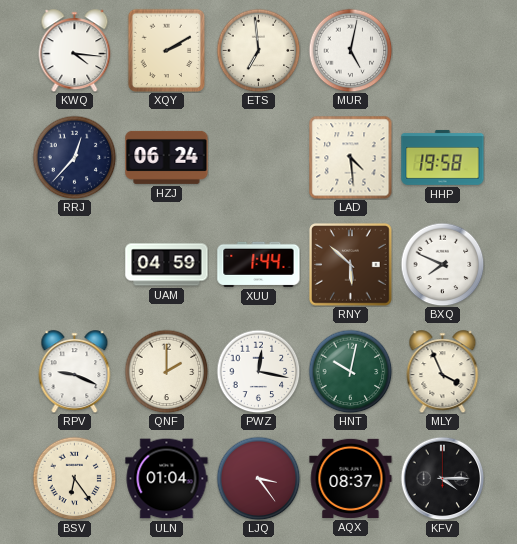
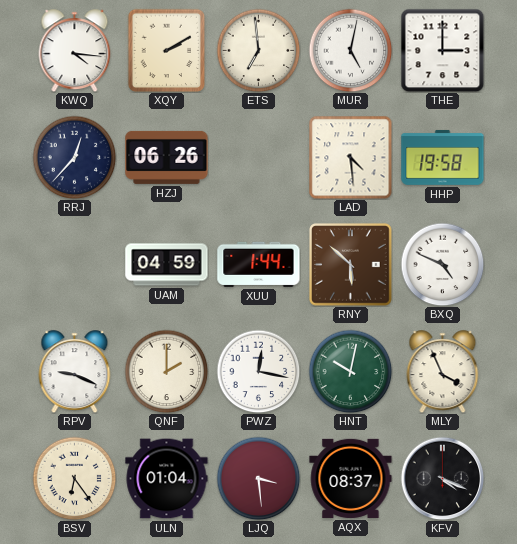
THE: none -> 3:00 (442, 50)
HZJ: 06:24 -> 06:26 (167, 157)
BXQ: 7:49 -> 4:49 (442, 264)
LJQ: 3:24 -> 3:29 (258, 478)
KFV: 4:15 -> 4:19 (442, 478)
